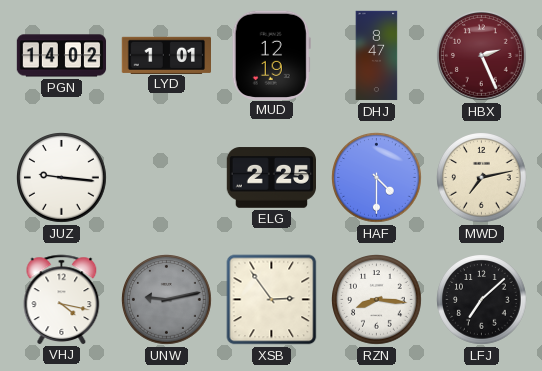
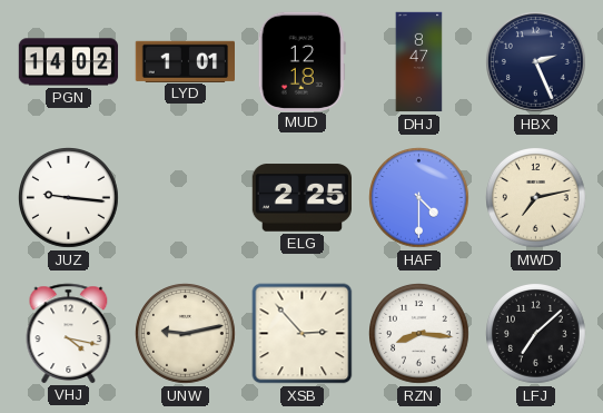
MUD: 12:19 -> 12:18 (301, 61)
HBX dial: burgundy -> navy (536, 62)
UNW dial: grey -> cream (186, 334)
XSB: 2:54 -> 2:53 (303, 334)
